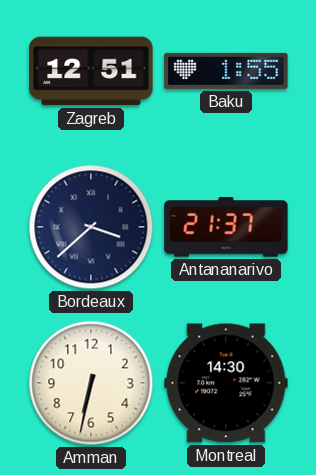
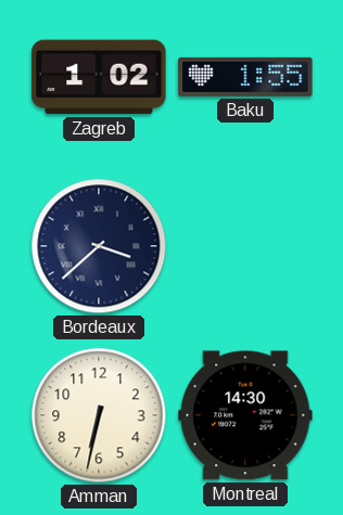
Zagreb: 12:51 -> 1:02 (99, 77)
Antananarivo: 21:37 -> none (226, 227)
